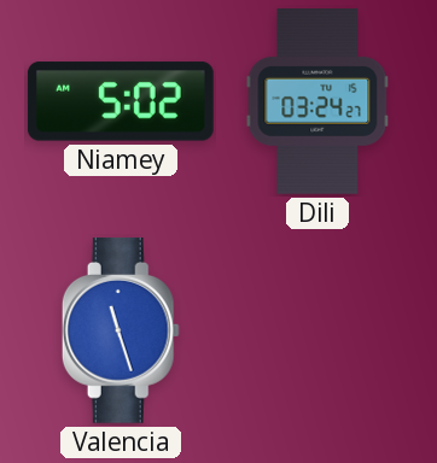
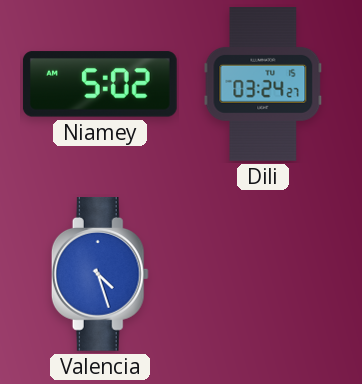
Valencia: 11:27 -> 4:27 (100, 275)
